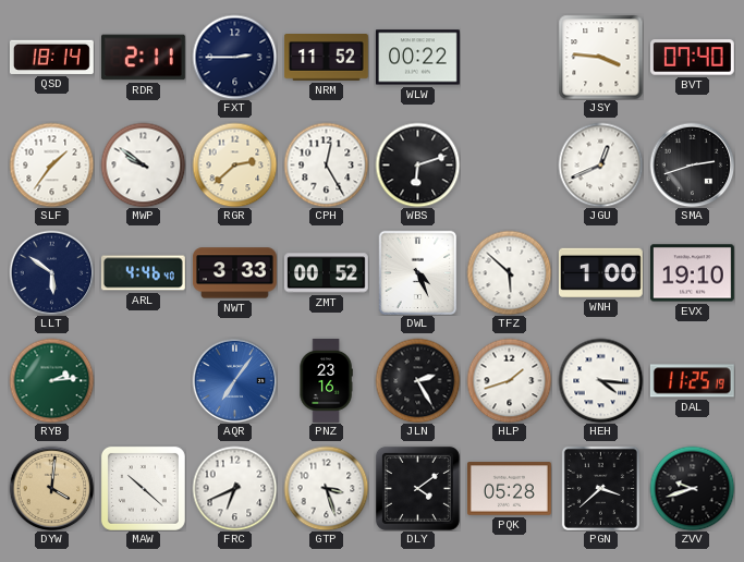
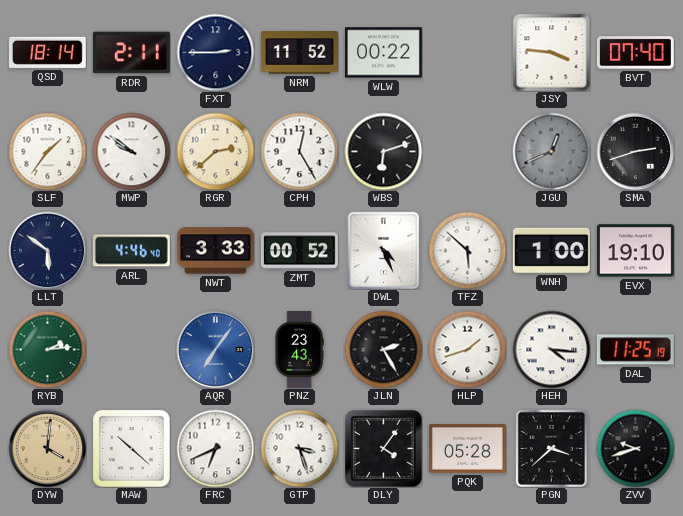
JGU dial: white -> grey (551, 151)
PNZ: 23:16 -> 23:43 (299, 350)
DLY: 4:09 -> 4:06 (383, 448)
